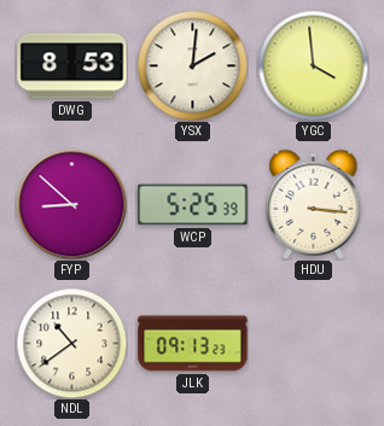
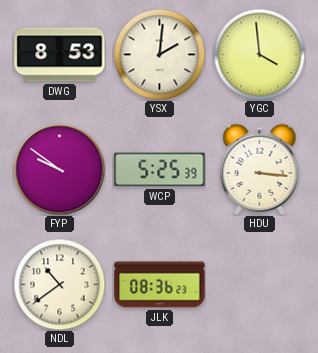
FYP: 8:52 -> 9:51 (59, 169)
JLK: 09:13 -> 08:36 (160, 285)
